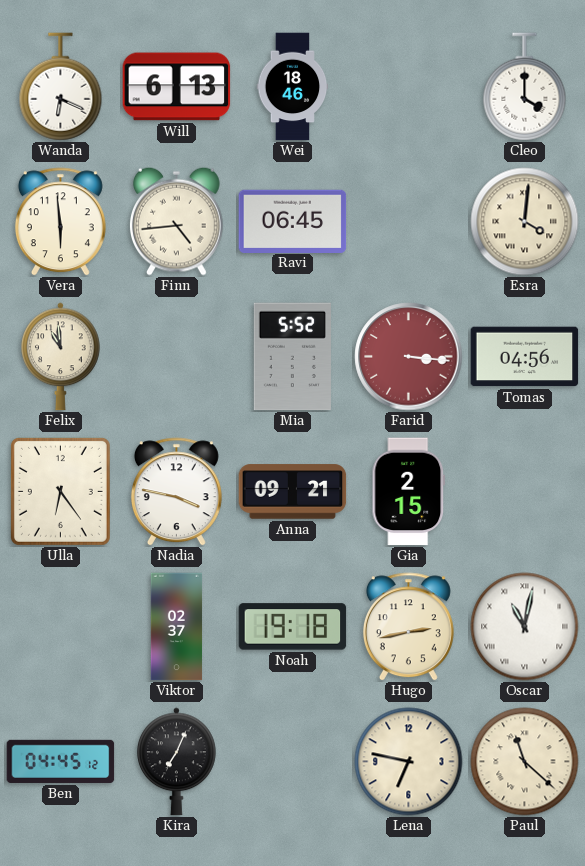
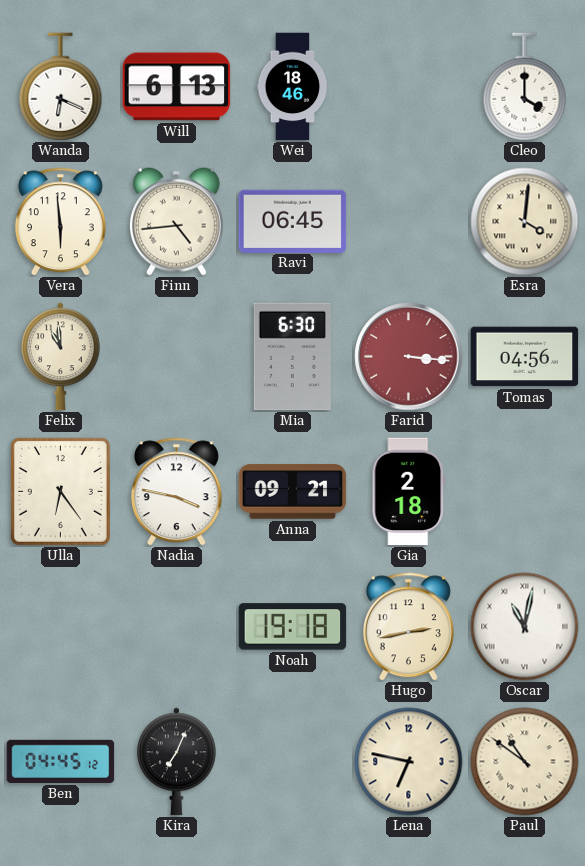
Mia: 5:52 -> 6:30 (292, 357)
Gia: 2:15 -> 2:18 (409, 492)
Viktor: 02:37 -> none (177, 627)
Paul: 11:22 -> 10:51 (525, 762)
